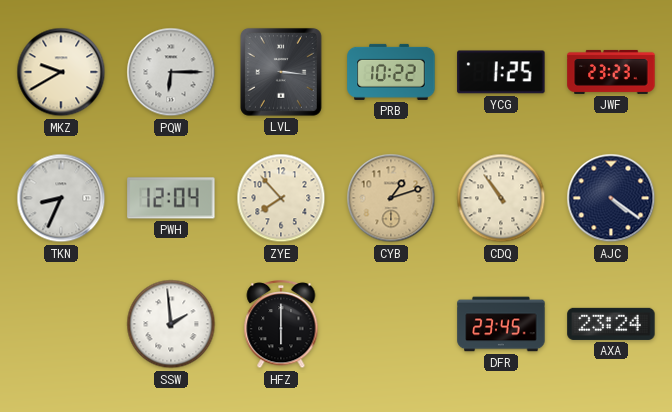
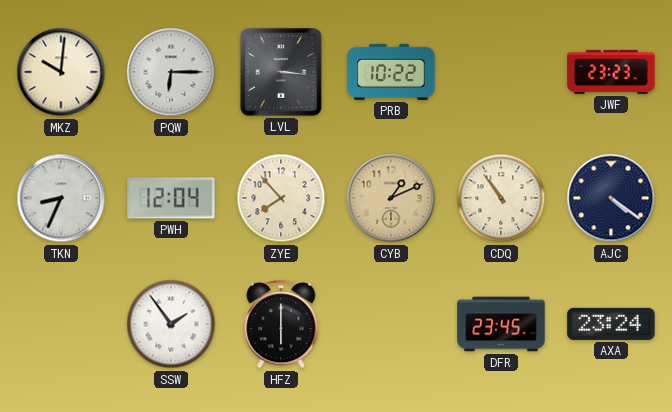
MKZ: 9:40 -> 10:01 (61, 72)
YCG: 1:25 -> none (501, 72)
CYB: 1:12 -> 1:11 (391, 198)
SSW: 1:59 -> 1:54 (171, 324)
